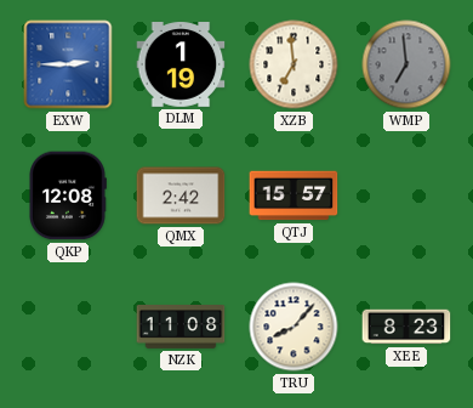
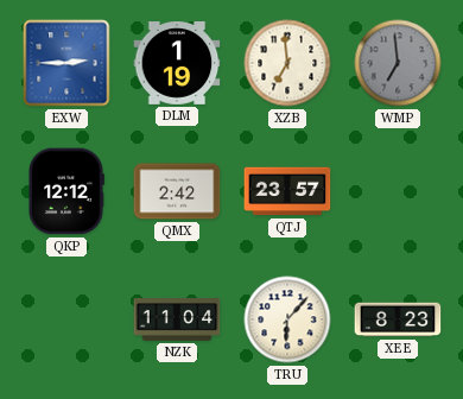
QKP: 12:08 -> 12:12 (66, 191)
QTJ: 15:57 -> 23:57 (287, 191)
NZK: 11:08 -> 11:04 (177, 321)
TRU: 8:07 -> 6:07 (287, 319)
